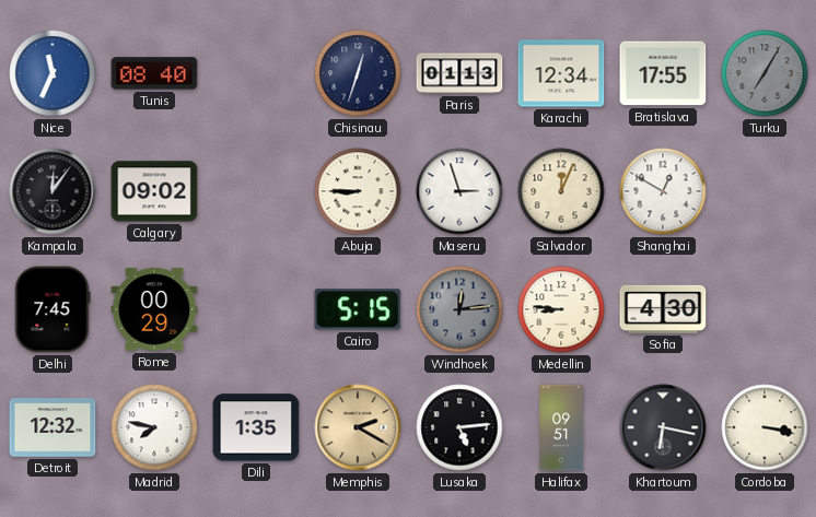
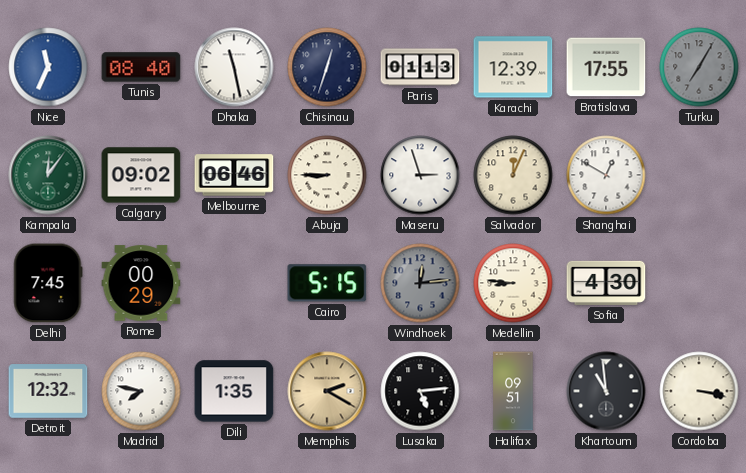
Dhaka: none -> 11:28 (234, 67)
Karachi: 12:34 -> 12:39 (513, 67)
Kampala dial: black -> green (48, 175)
Melbourne: none -> 06:46 (234, 175)
Khartoum: 6:17 -> 10:59 (606, 391)
